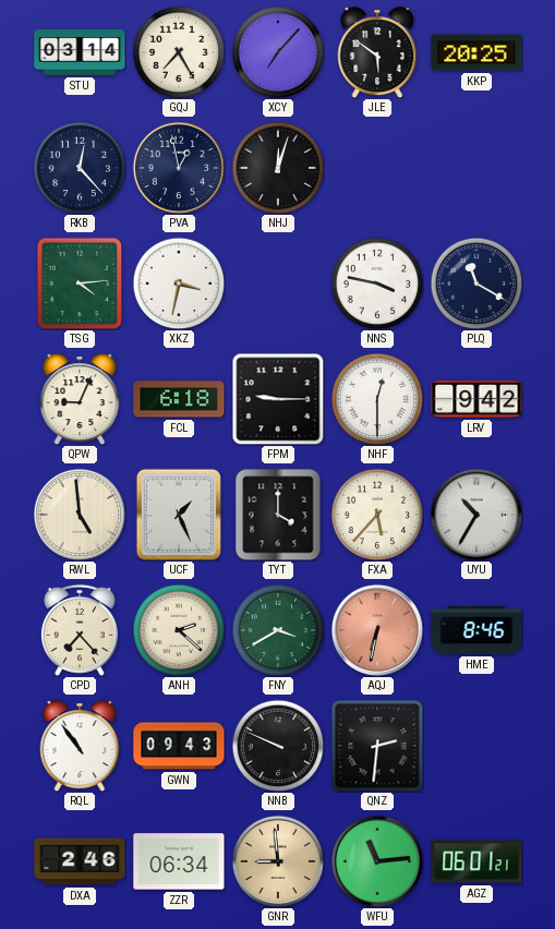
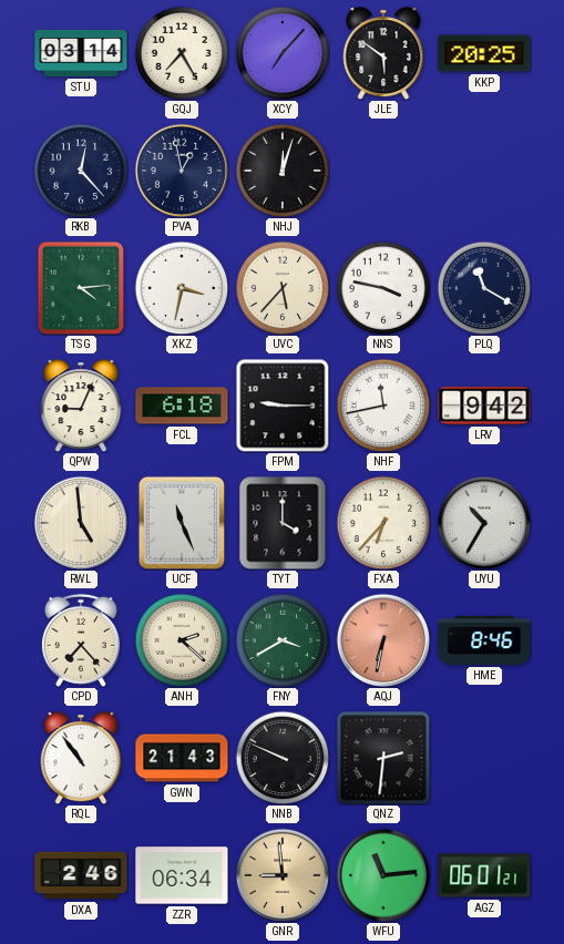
UVC: none -> 5:37 (283, 288)
NHF: 12:30 -> 11:43 (383, 406)
UCF: 1:26 -> 11:26 (182, 523)
FXA: 5:37 -> 6:37 (383, 523)
GWN: 09:43 -> 21:43 (182, 758)
